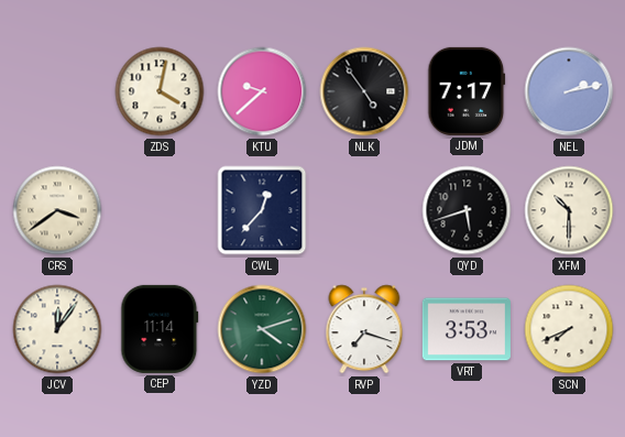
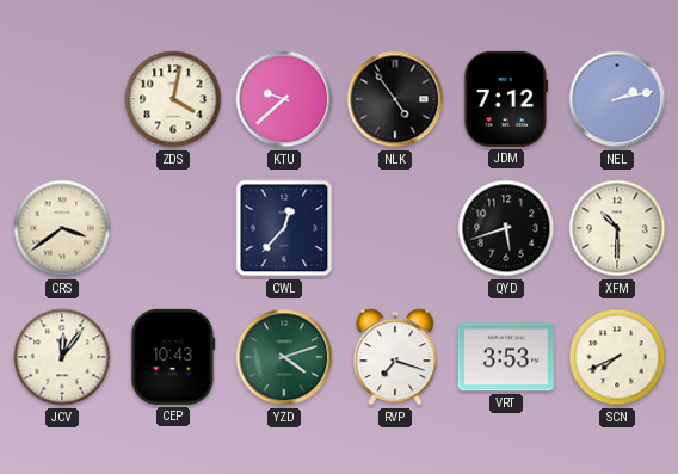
JDM: 7:17 -> 7:12 (506, 99)
CEP: 11:14 -> 10:43 (173, 357)
